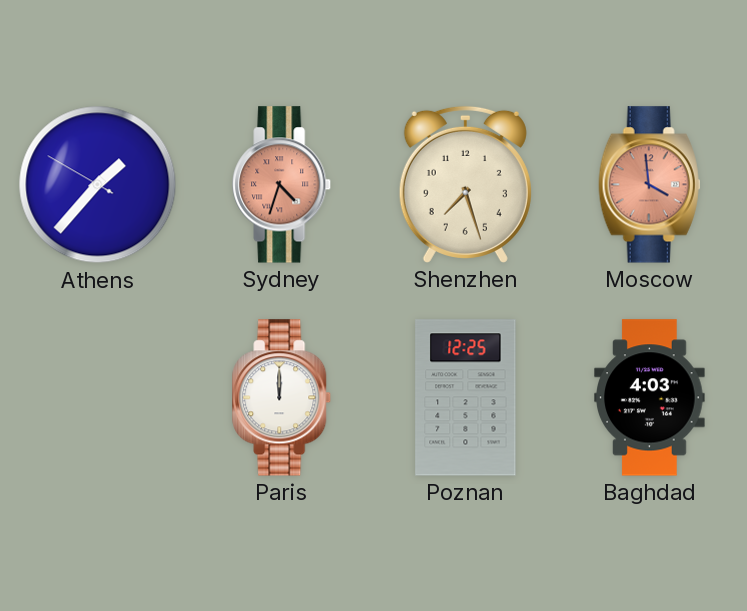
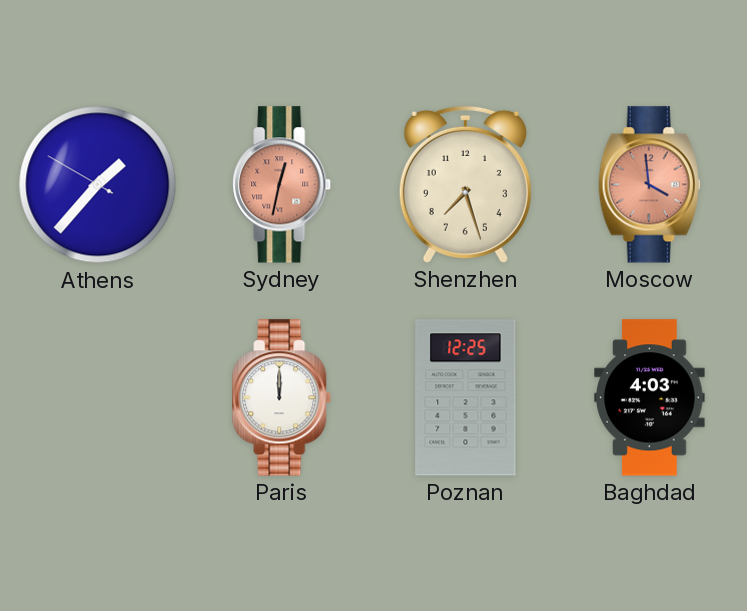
Sydney: 4:33 -> 12:32 (282, 185)
